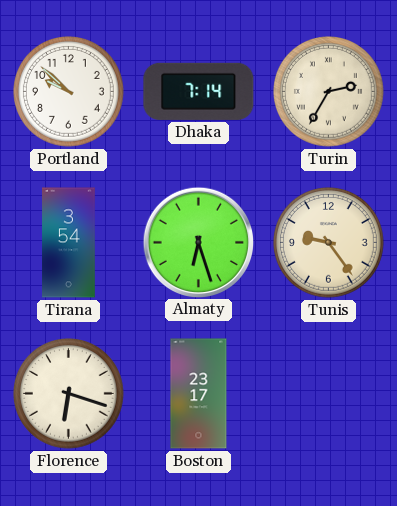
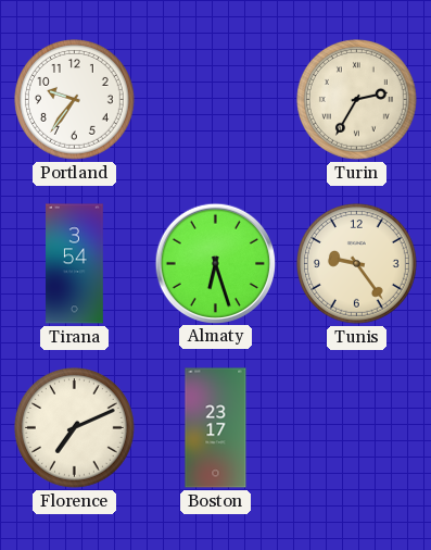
Portland: 9:52 -> 9:36 (75, 100)
Dhaka: 7:14 -> none (199, 91)
Florence: 6:18 -> 7:11 (75, 428)
